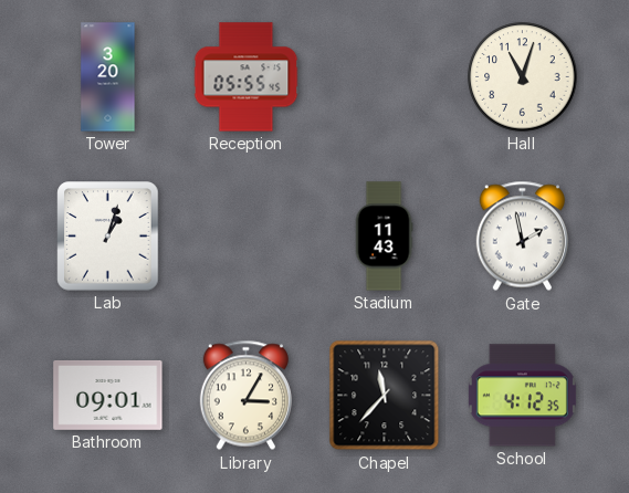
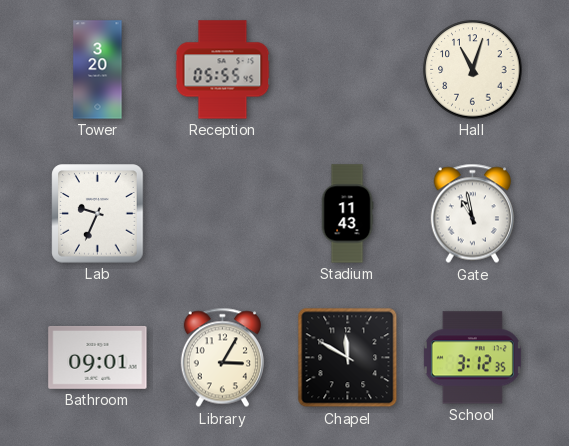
Lab: 1:03 -> 9:34 (98, 214)
Gate: 1:58 -> 10:58 (472, 214)
Chapel: 11:37 -> 11:50 (348, 358)
School: 4:12 -> 3:12 (472, 358)
